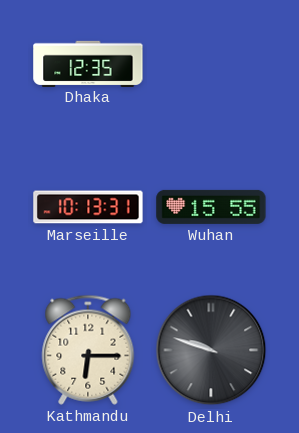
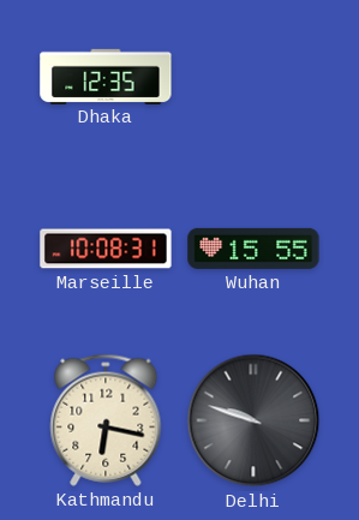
Marseille: 10:13 -> 10:08 (106, 249)
Kathmandu: 6:15 -> 6:17 (106, 420)
